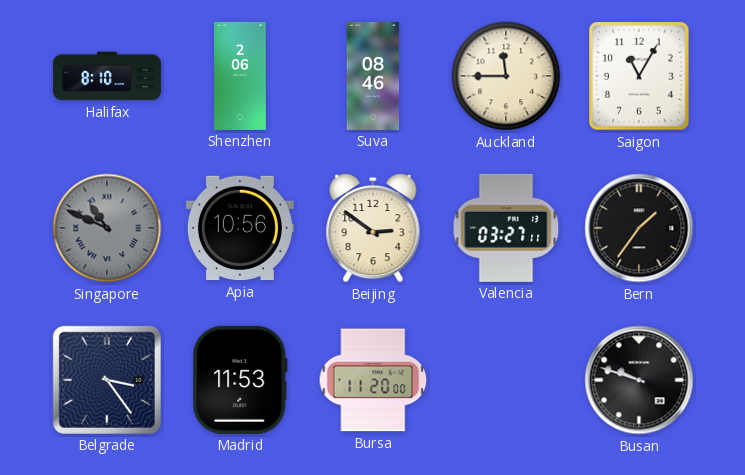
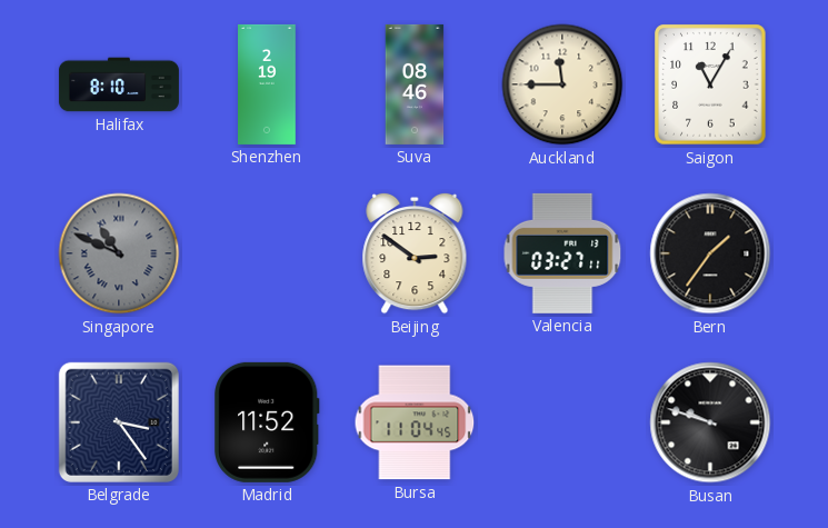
Shenzhen: 2:06 -> 2:19 (268, 84)
Apia: 10:56 -> none (240, 228)
Madrid: 11:53 -> 11:52 (267, 422)
Bursa: 11:20 -> 11:04 (415, 422)
